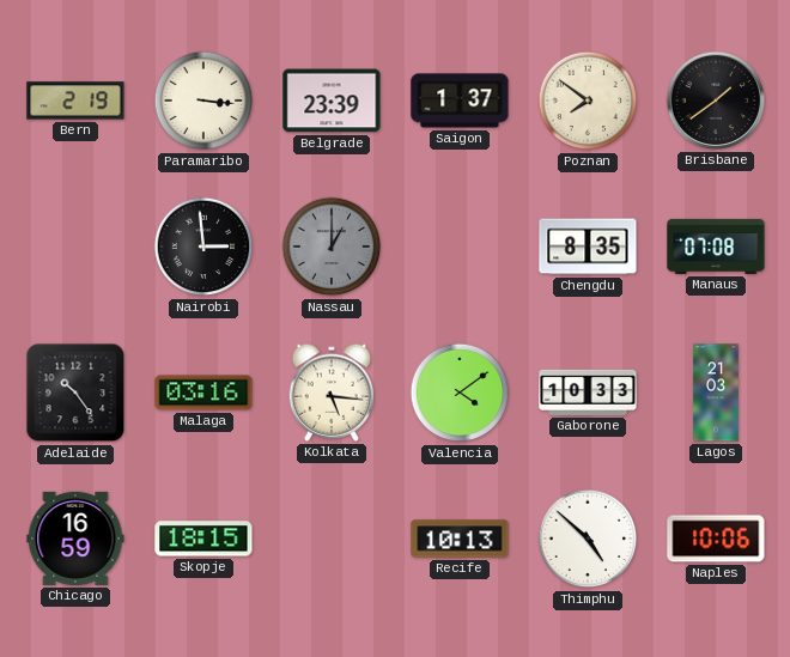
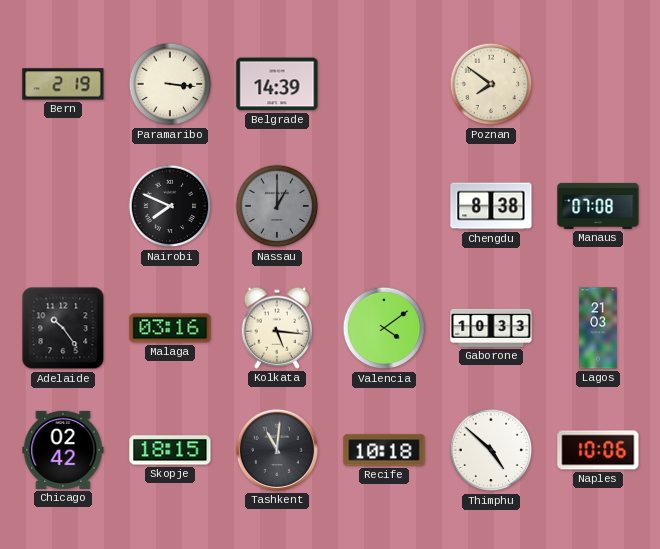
Belgrade: 23:39 -> 14:39 (277, 84)
Saigon: 1:37 -> none (460, 101)
Brisbane: 1:39 -> none (716, 101)
Nairobi: 2:59 -> 7:49 (170, 206)
Chengdu: 8:35 -> 8:38 (491, 206)
Chicago: 16:59 -> 02:42 (63, 450)
Tashkent: none -> 11:01 (277, 450)
Recife: 10:13 -> 10:18 (384, 450)
